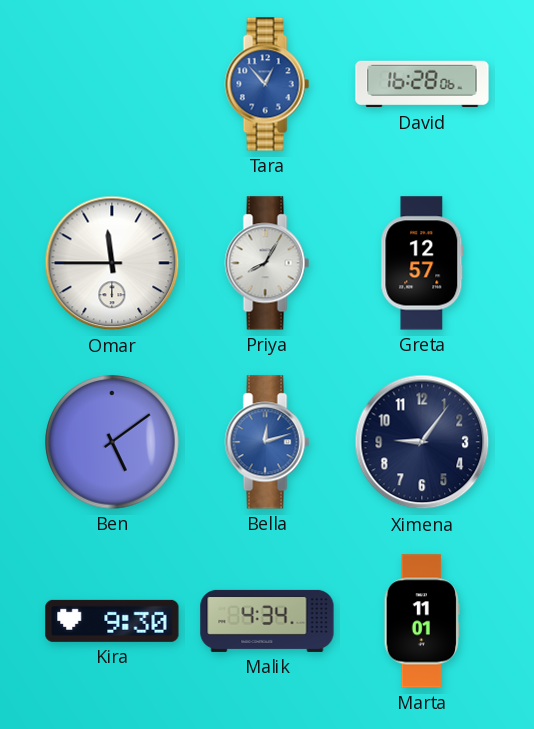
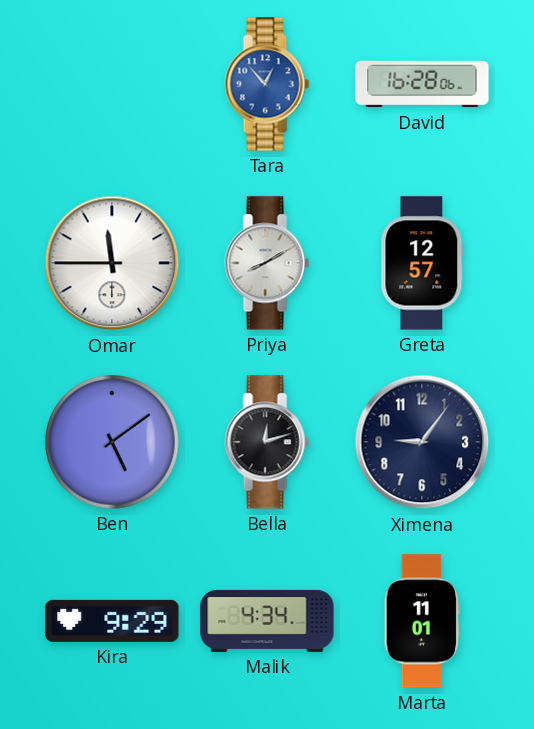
Priya: 8:05 -> 8:10 (267, 263)
Bella dial: blue -> black (267, 442)
Kira: 9:30 -> 9:29 (112, 621)
